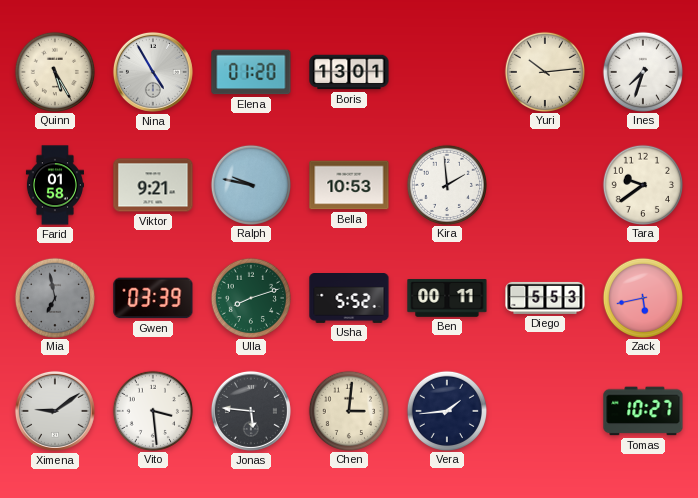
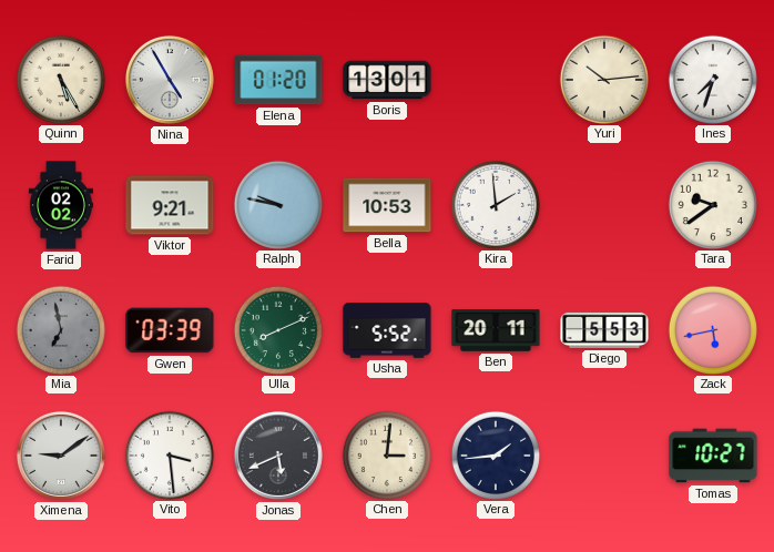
Farid: 01:58 -> 02:02 (61, 205)
Ulla: 8:12 -> 8:11 (277, 329)
Ben: 00:11 -> 20:11 (496, 330)
Jonas: 5:46 -> 5:41 (278, 456)
